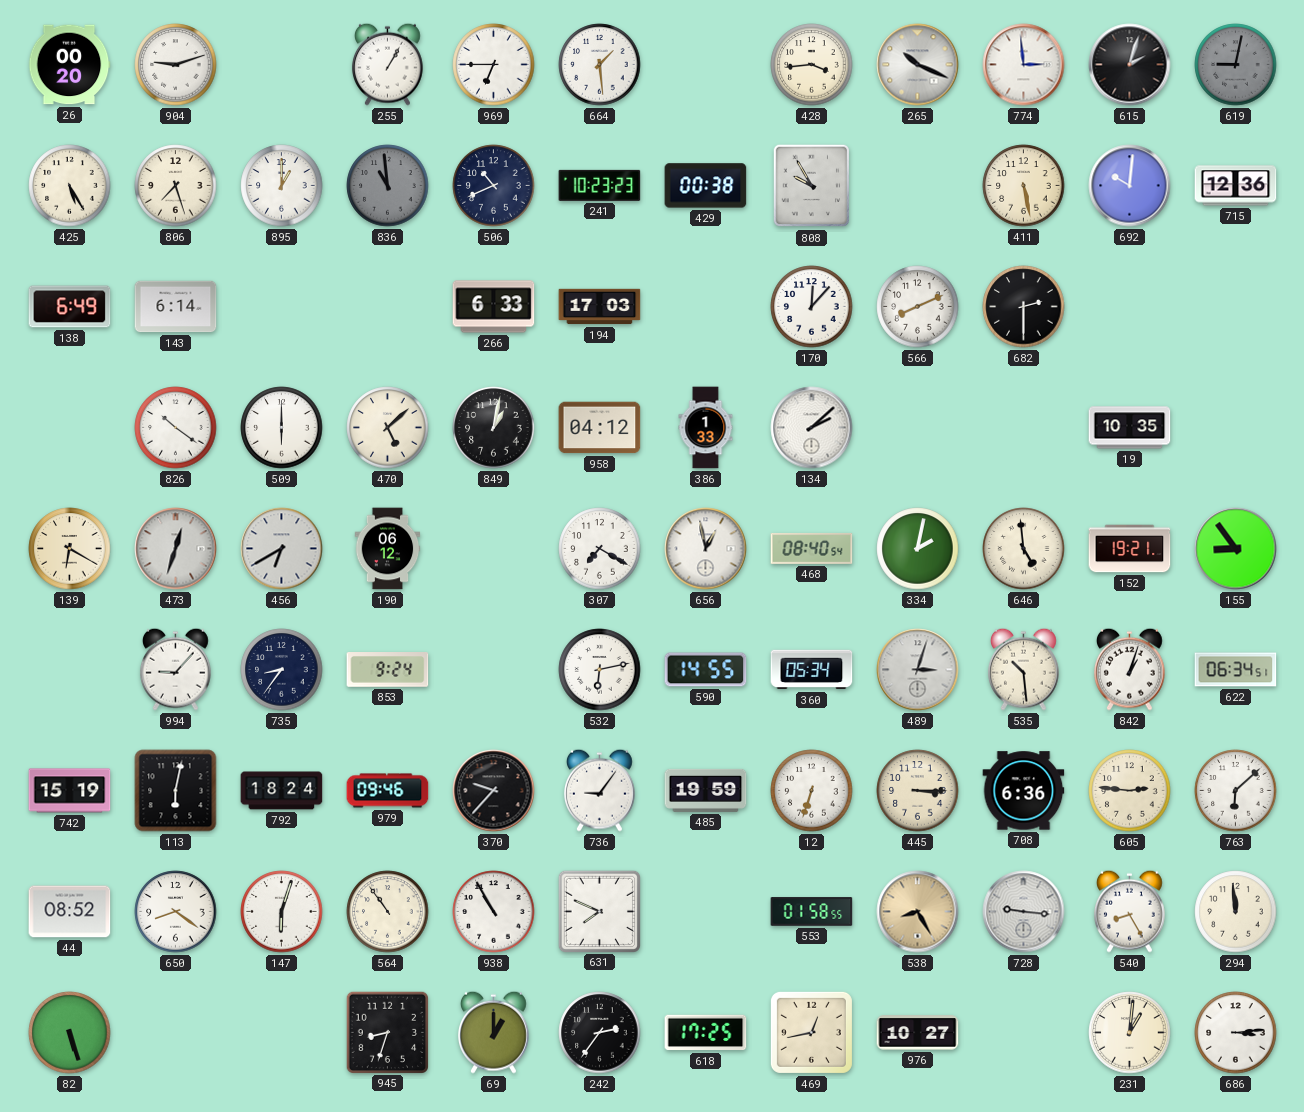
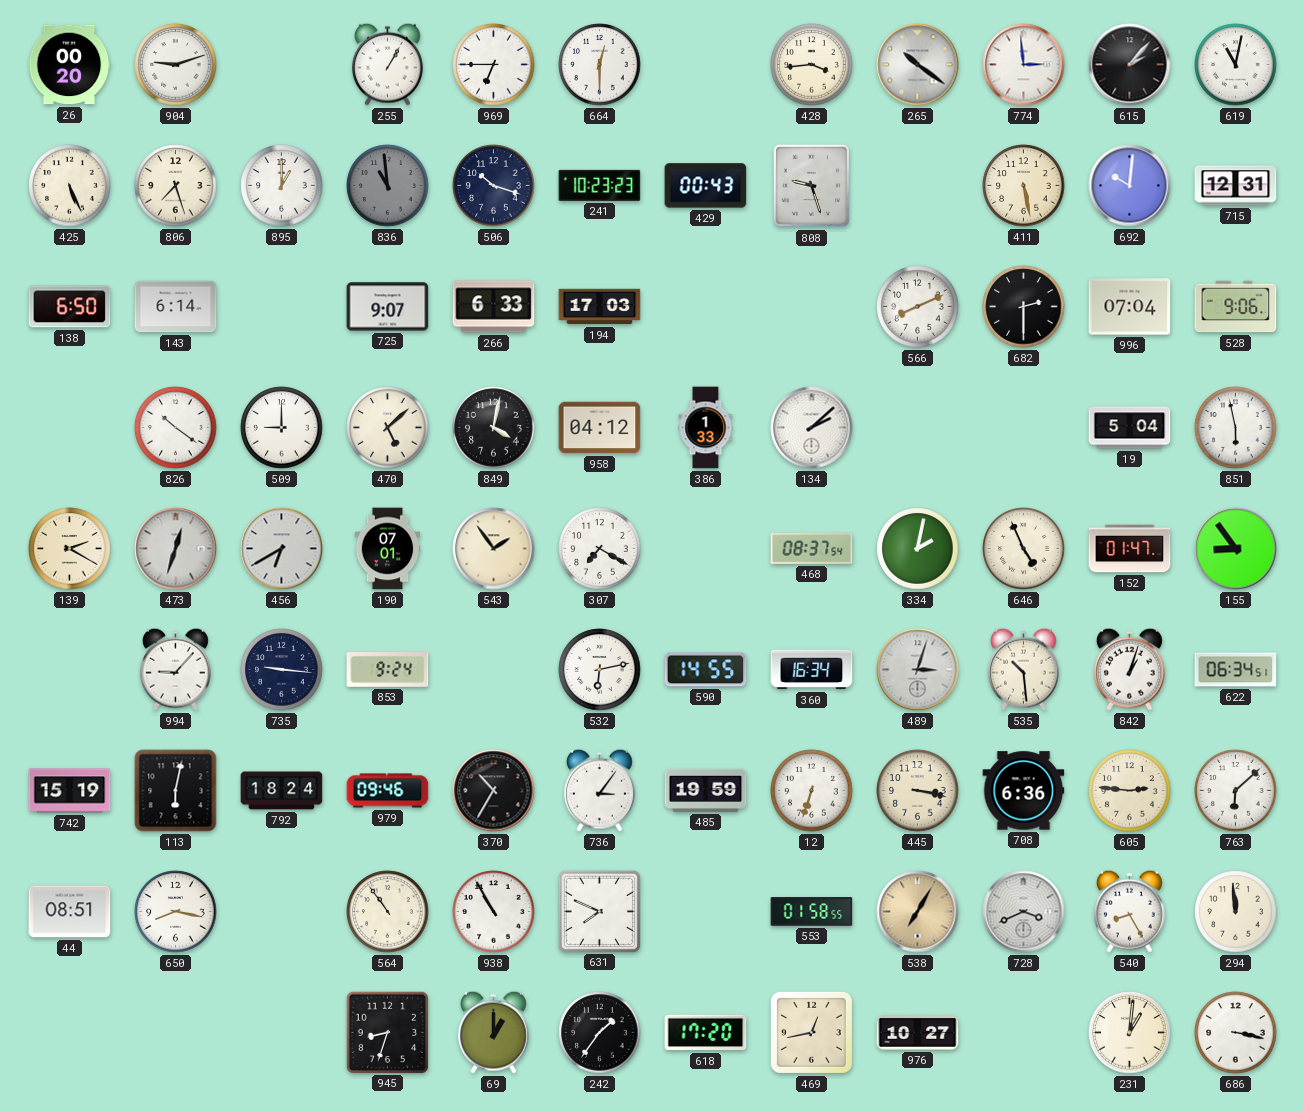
664: 1:29 -> 12:30 (600, 65)
265: 10:19 -> 10:21 (918, 65)
615: 2:03 -> 2:07 (1130, 65)
619: 9:02 -> 11:02 (1236, 65)
619 dial: grey -> white (1236, 65)
425: 5:25 -> 5:26 (70, 186)
506: 10:41 -> 10:18 (494, 186)
429: 00:38 -> 00:43 (706, 186)
808: 9:55 -> 9:27 (812, 186)
715: 12:36 -> 12:31 (1236, 186)
138: 6:49 -> 6:50 (70, 307)
725: none -> 9:07 (388, 307)
170: 12:07 -> none (812, 307)
996: none -> 07:04 (1130, 307)
528: none -> 9:06 (1236, 307)
509: 6:00 -> 9:00 (282, 428)
849: 1:02 -> 4:02 (494, 428)
19: 10:35 -> 5:04 (1130, 428)
851: none -> 5:58 (1236, 428)
139: 6:20 -> 2:20 (70, 549)
190: 06:12 -> 07:01 (388, 549)
543: none -> 1:54 (494, 549)
656: 12:58 -> none (706, 549)
468: 08:40 -> 08:37 (812, 548)
646: 4:59 -> 4:56 (1024, 549)
152: 19:21 -> 01:47 (1130, 549)
735: 8:36 -> 9:16 (282, 670)
360: 05:34 -> 16:34 (812, 670)
370: 9:37 -> 10:35 (494, 791)
736: 9:06 -> 3:06 (599, 790)
445: 3:15 -> 3:17 (918, 791)
44: 08:52 -> 08:51 (70, 912)
650: 8:21 -> 8:17 (176, 912)
147: 6:03 -> none (282, 912)
538: 8:25 -> 7:05 (918, 912)
728: 9:16 -> 3:41 (1024, 912)
82: 5:27 -> none (70, 1033)
242: 2:36 -> 1:36 (600, 1033)
618: 17:25 -> 17:20 (706, 1033)
686: 3:14 -> 3:17 (1236, 1033)
